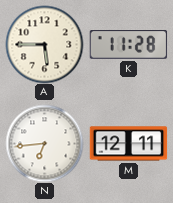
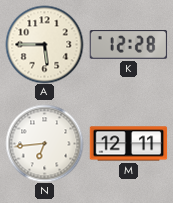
K: 11:28 -> 12:28 (128, 45)
